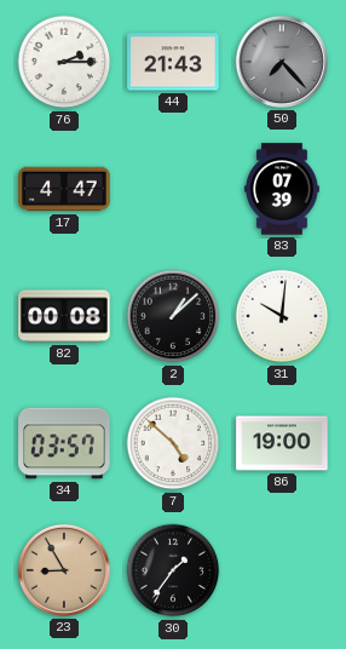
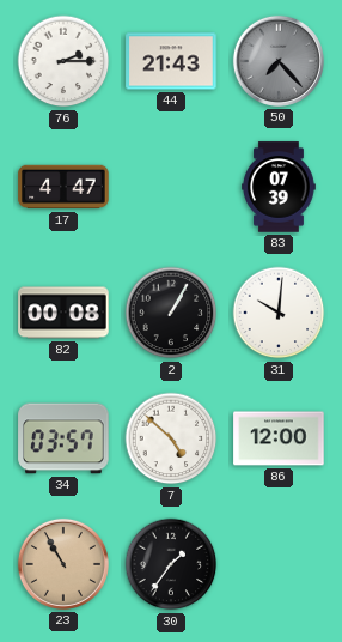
2: 1:08 -> 1:05 (171, 313)
86: 19:00 -> 12:00 (279, 438)
23: 8:55 -> 10:55 (63, 564)
